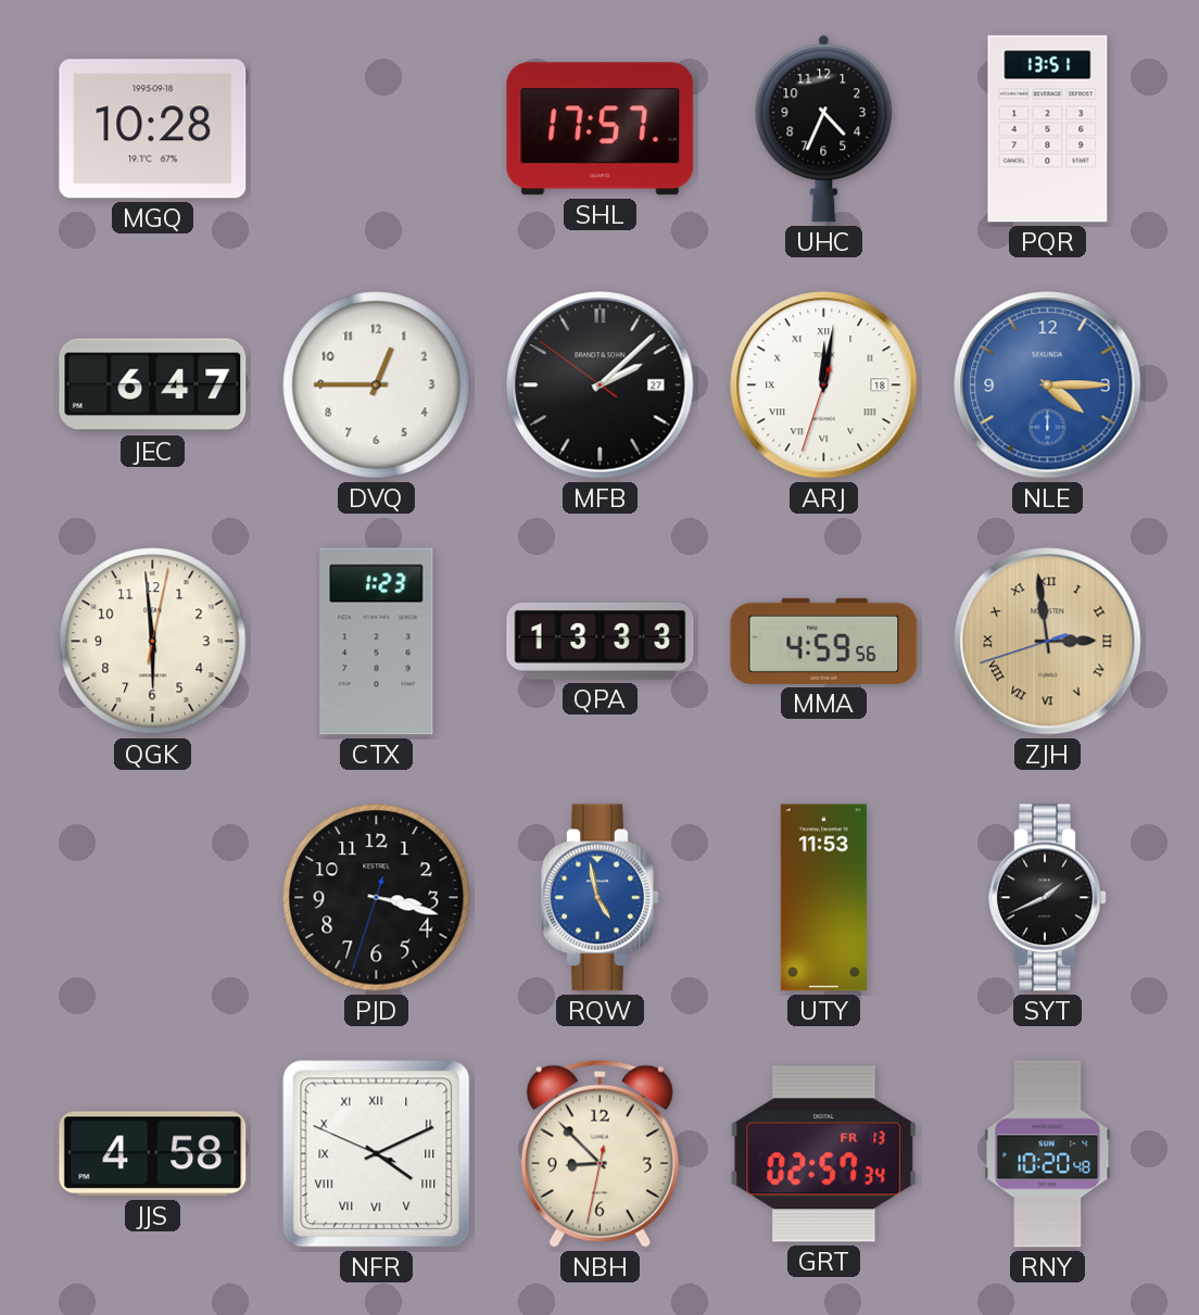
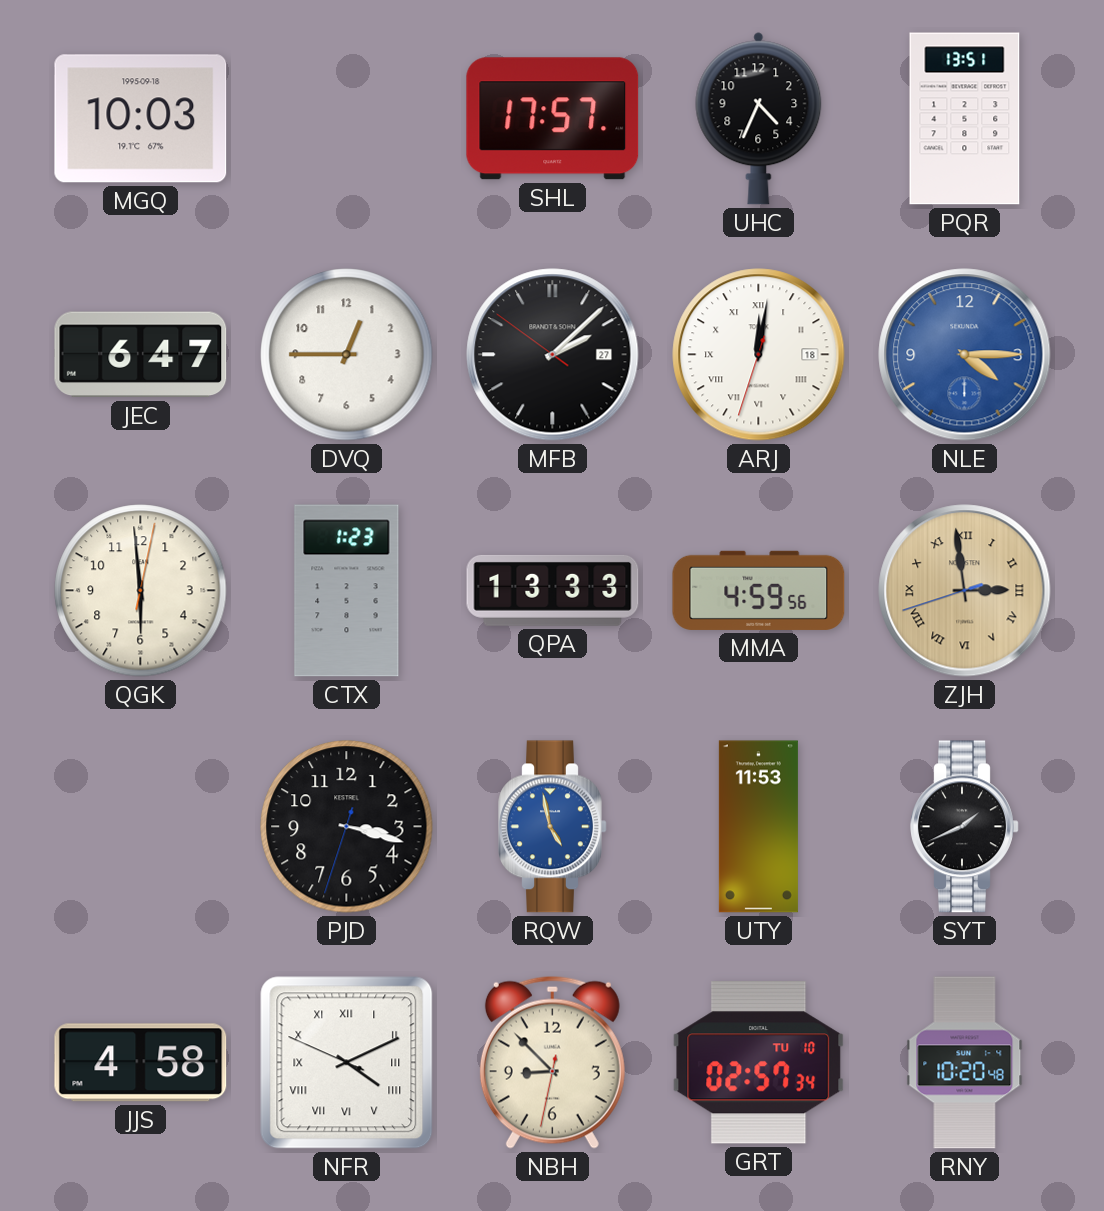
MGQ: 10:28 -> 10:03 (141, 119)
GRT date: FR 13 -> TU 10 (759, 1063)
